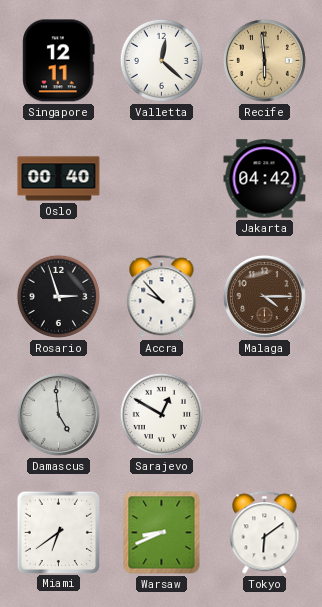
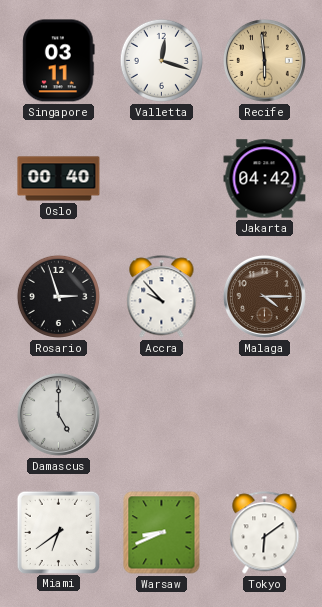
Singapore: 12:11 -> 03:11 (59, 61)
Valletta: 12:22 -> 12:18 (161, 60)
Damascus: 4:59 -> 5:00 (58, 414)
Sarajevo: 12:50 -> none (161, 414)
